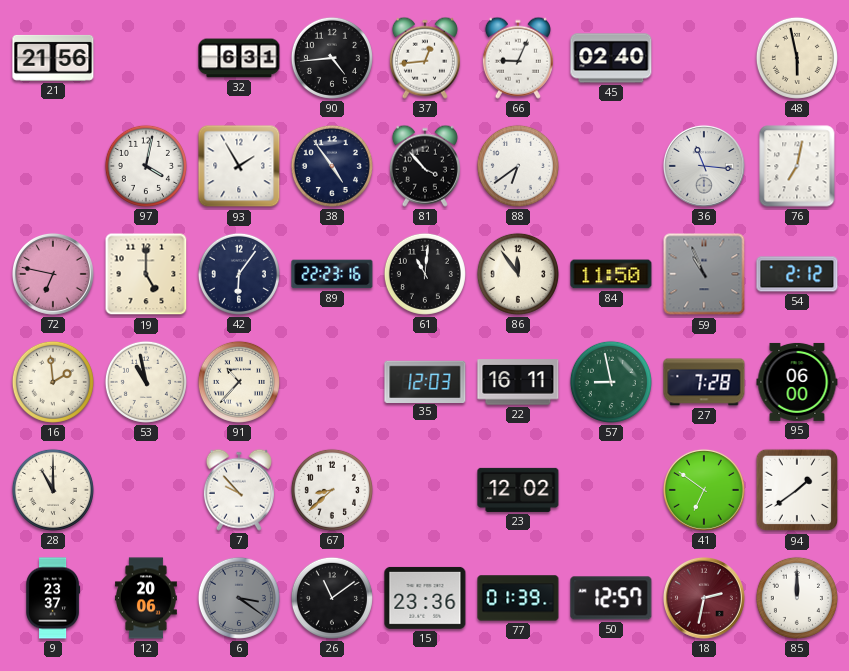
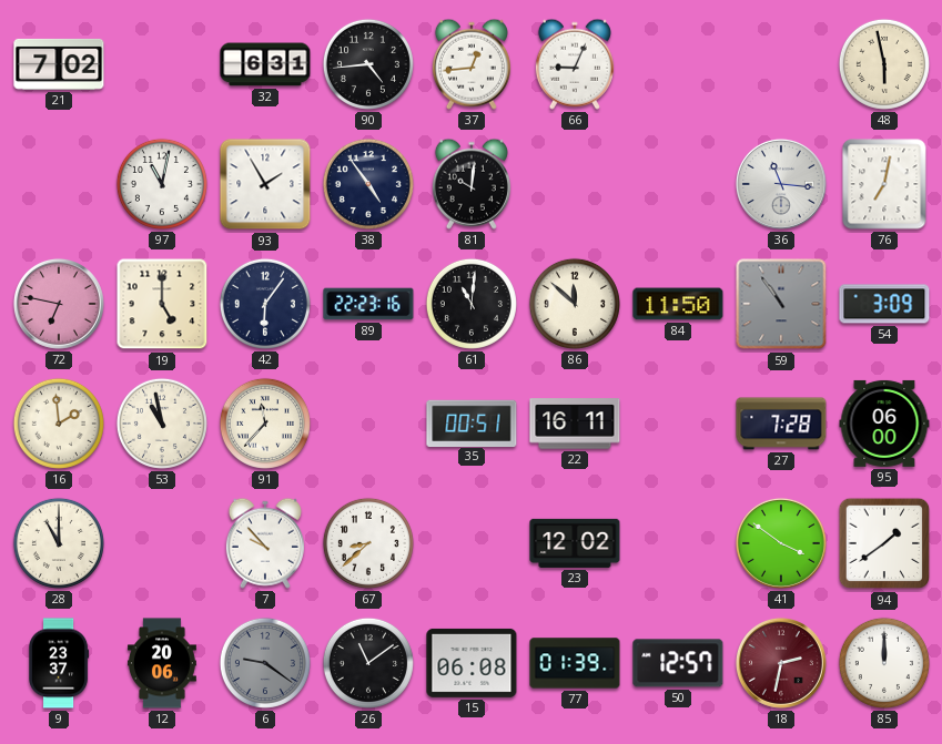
21: 21:56 -> 7:02 (59, 64)
45: 02:40 -> none (611, 58)
97: 4:02 -> 11:02 (162, 184)
81: 3:53 -> 10:01 (472, 184)
88: 6:39 -> none (518, 166)
86: 11:54 -> 11:52 (575, 304)
59: 10:56 -> 10:54 (781, 304)
54: 2:12 -> 3:09 (884, 304)
91: 10:37 -> 11:37 (265, 424)
35: 12:03 -> 00:51 (472, 422)
57: 8:58 -> none (611, 382)
41: 6:51 -> 3:51 (781, 543)
6: 3:21 -> 9:21 (265, 663)
15: 23:36 -> 06:08 (472, 663)
